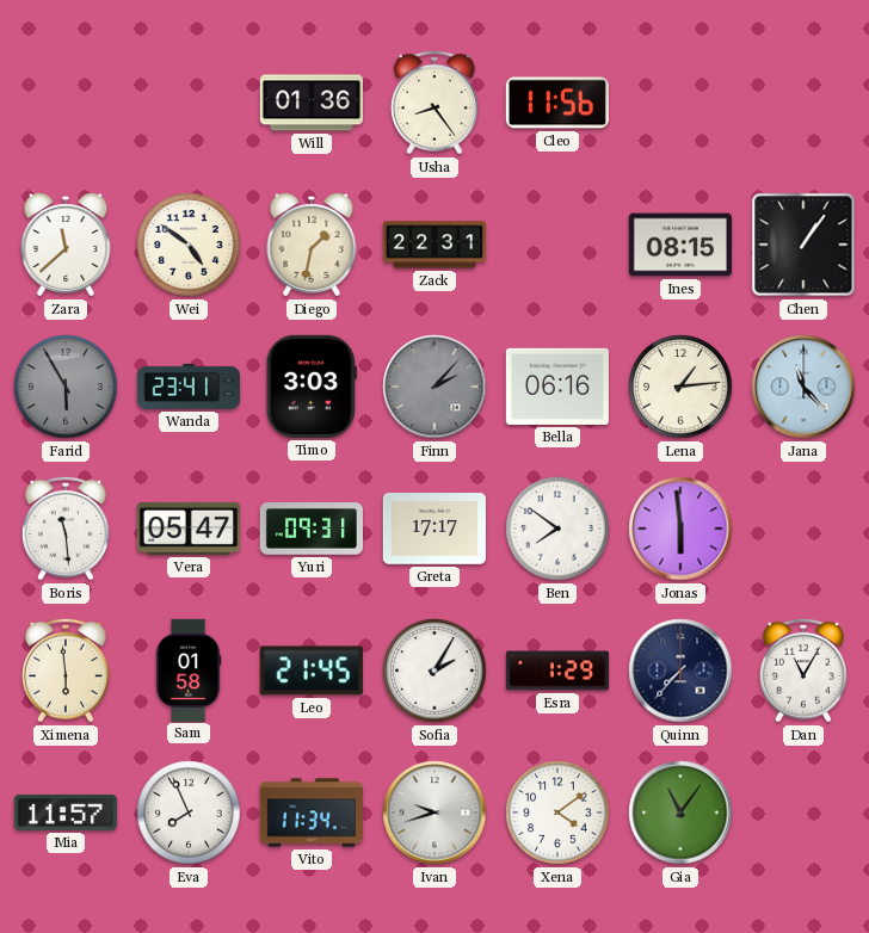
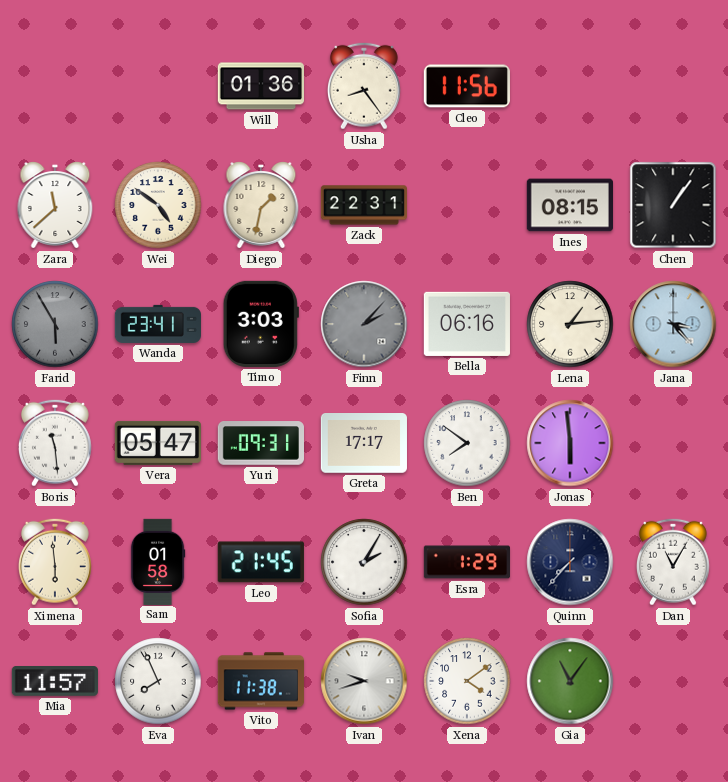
Jana: 11:23 -> 3:23 (673, 324)
Vito: 11:34 -> 11:38 (261, 681)
